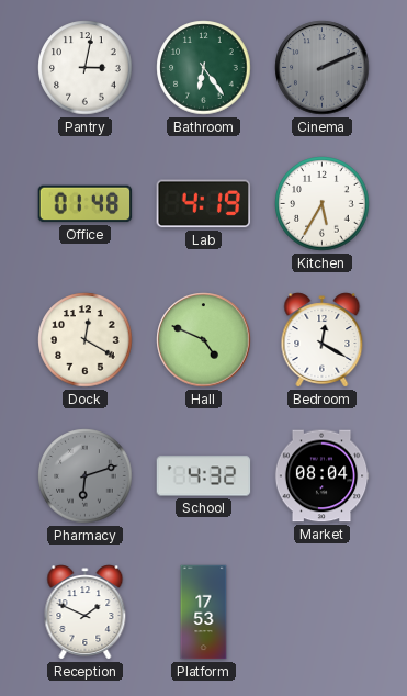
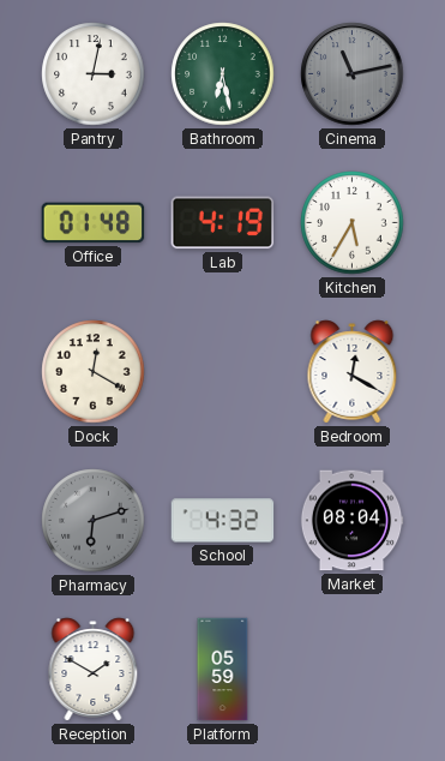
Bathroom: 6:24 -> 6:28 (223, 74)
Cinema: 2:11 -> 11:13 (353, 74)
Hall: 4:49 -> none (204, 340)
Reception: 1:49 -> 1:50 (94, 670)
Platform: 17:53 -> 05:59 (223, 670)
